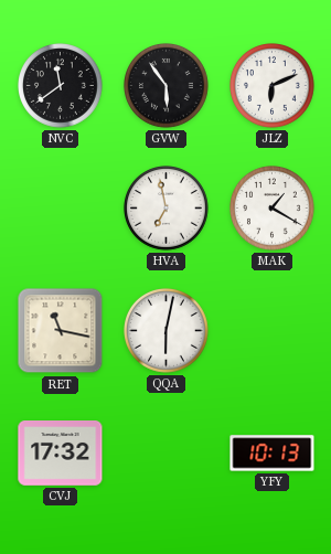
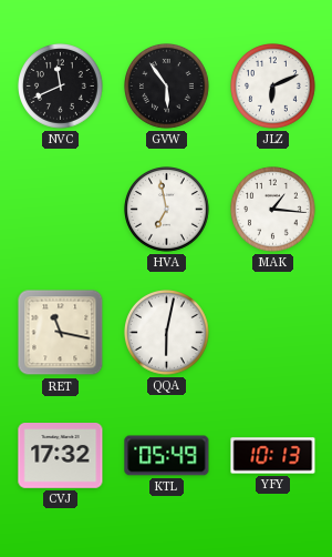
NVC: 11:39 -> 11:41 (61, 87)
MAK: 1:20 -> 1:16 (273, 210)
KTL: none -> 05:49 (167, 456)
